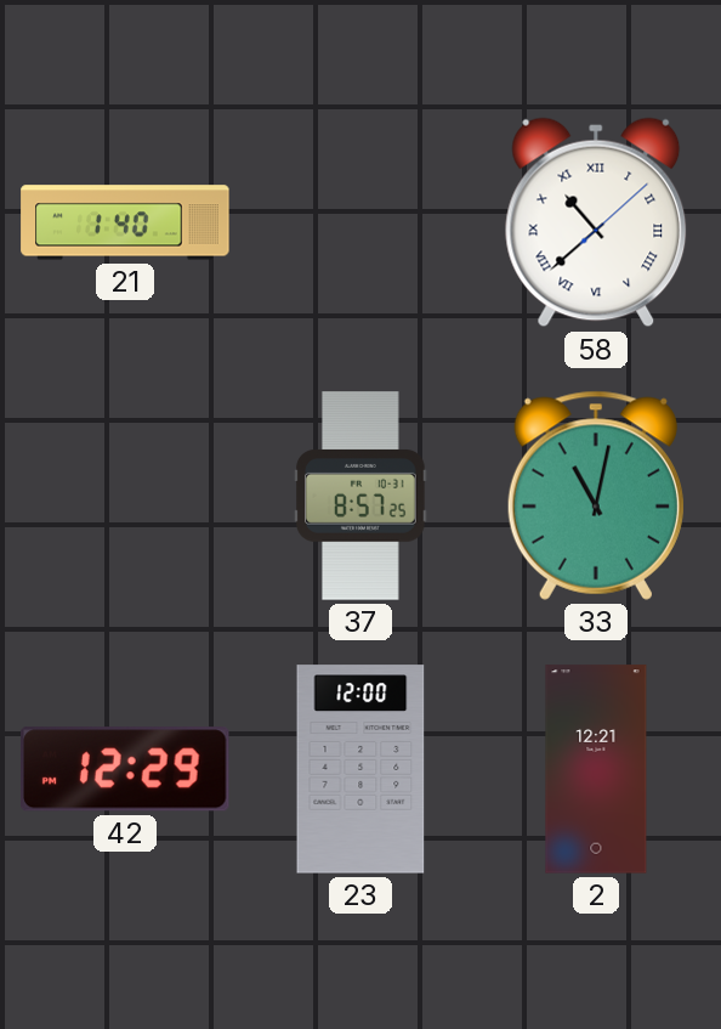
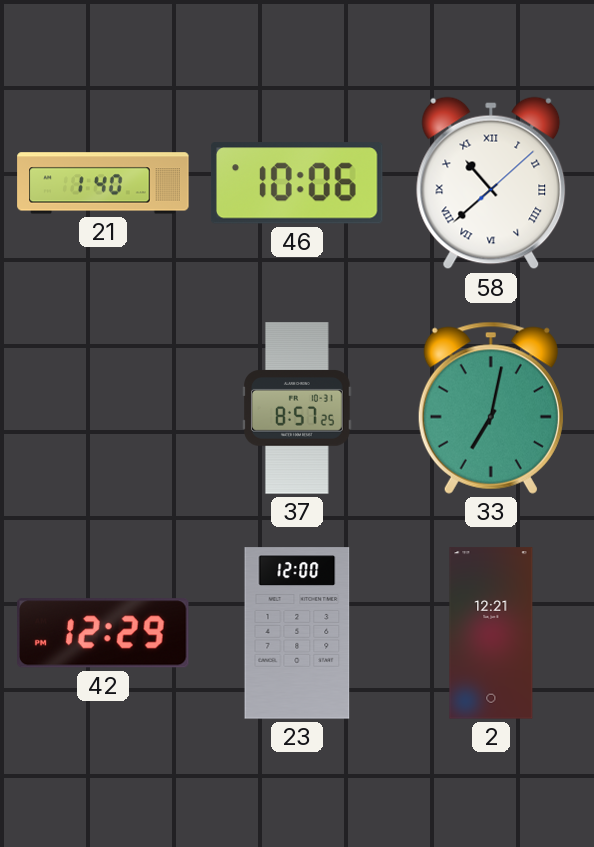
46: none -> 10:06 (297, 183)
33: 11:02 -> 7:02 (491, 408)
